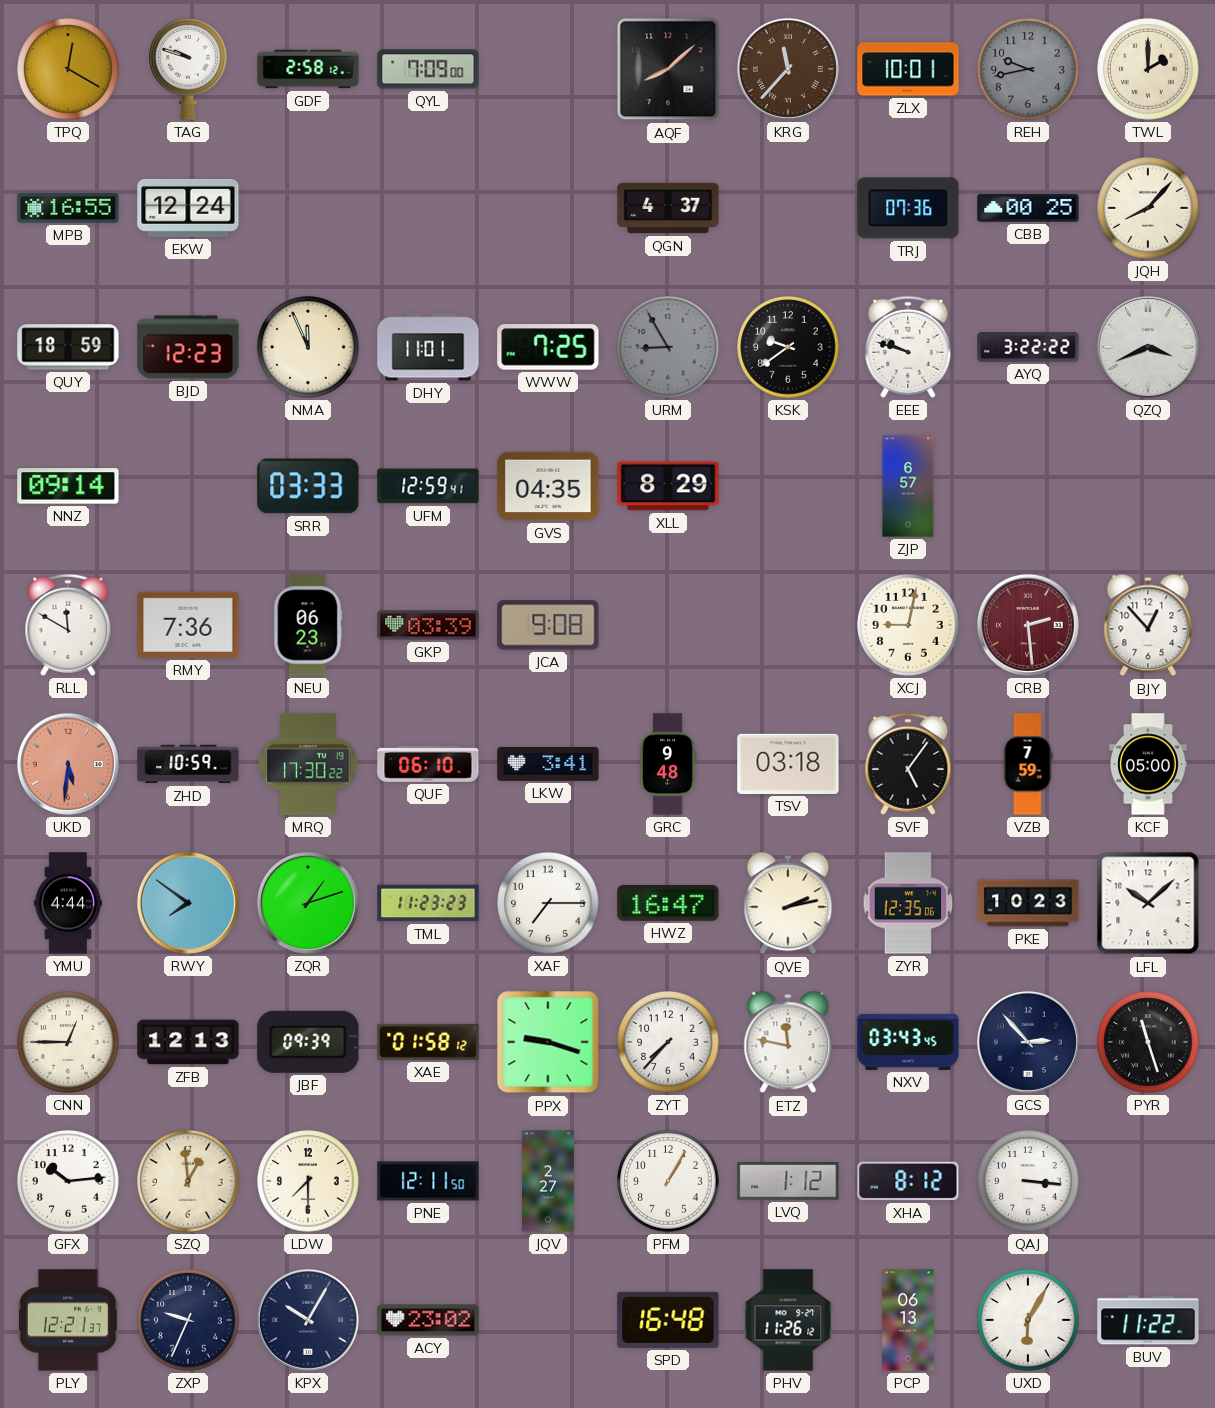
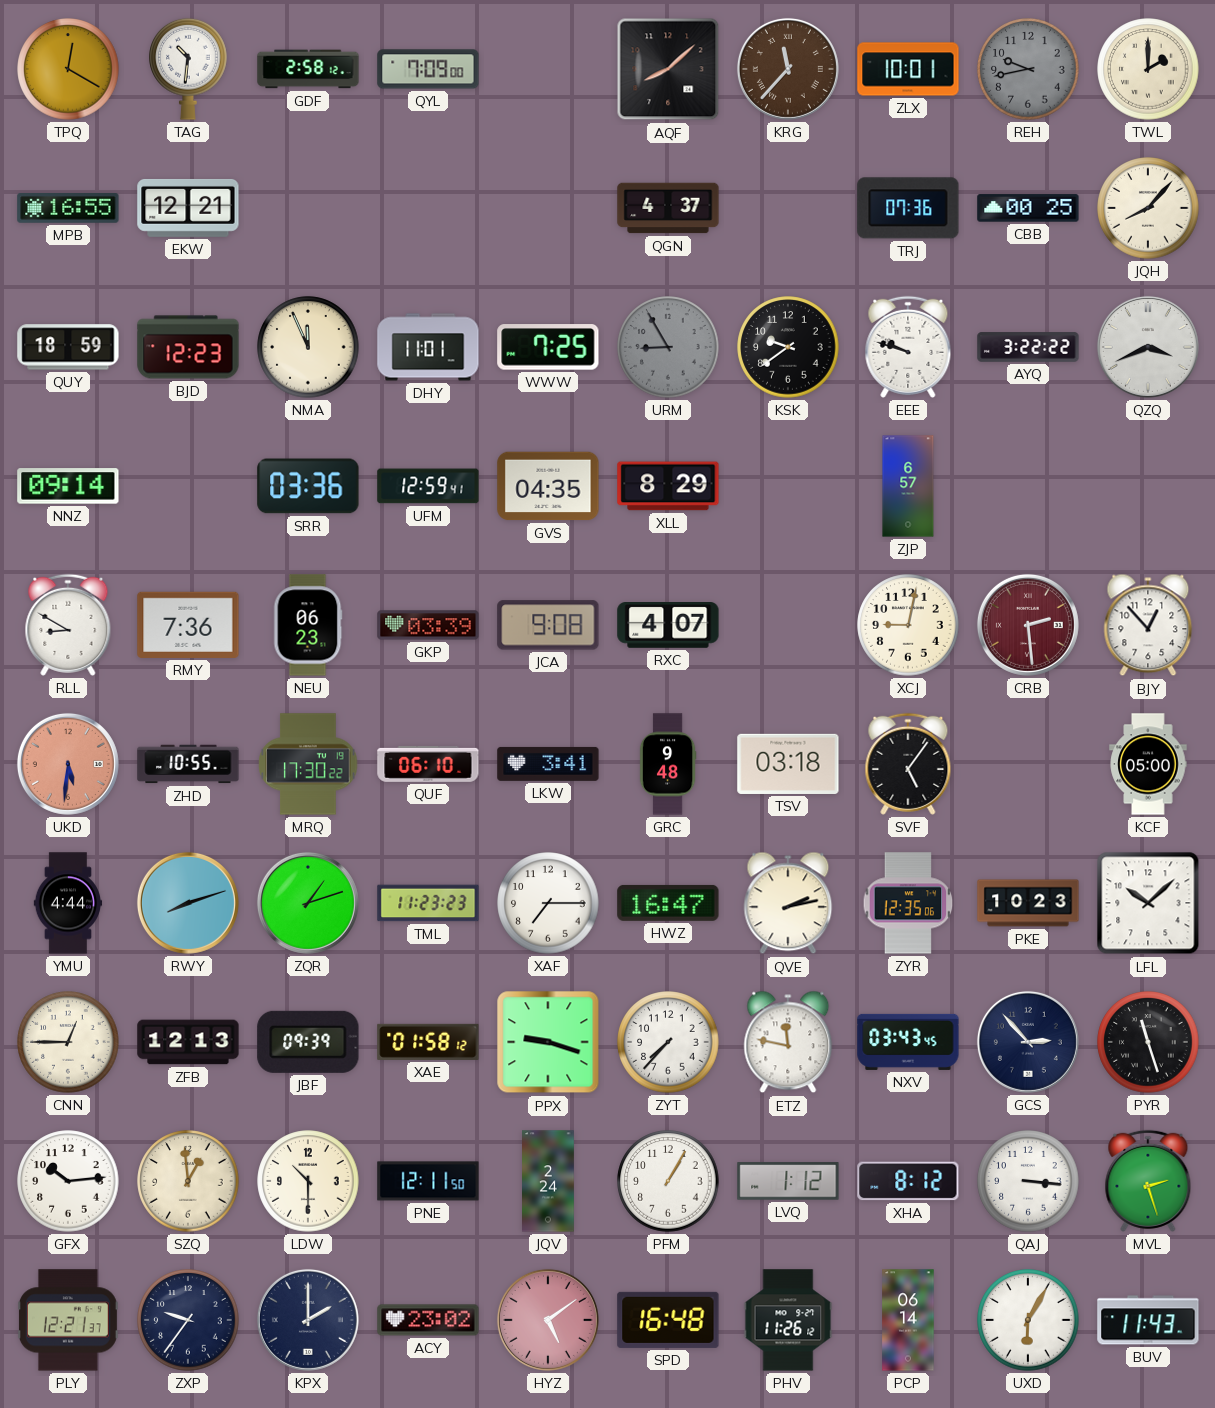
TAG: 9:48 -> 10:31 (188, 69)
EKW: 12:24 -> 12:21 (188, 208)
SRR: 03:33 -> 03:36 (308, 486)
RLL: 11:50 -> 8:50 (68, 625)
RXC: none -> 4:07 (668, 626)
ZHD: 10:59 -> 10:55 (188, 764)
VZB: 7:59 -> none (1028, 764)
RWY: 7:51 -> 8:12 (188, 903)
LDW: 7:30 -> 10:30 (308, 1181)
JQV: 2:27 -> 2:24 (548, 1181)
MVL: none -> 2:27 (1148, 1181)
ZXP: 9:34 -> 9:36 (188, 1320)
KPX: 10:05 -> 2:00 (308, 1320)
HYZ: none -> 5:09 (548, 1320)
PCP: 06:13 -> 06:14 (908, 1320)
BUV: 11:22 -> 11:43 (1148, 1320)
